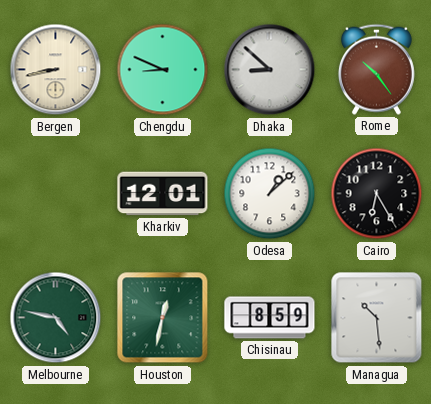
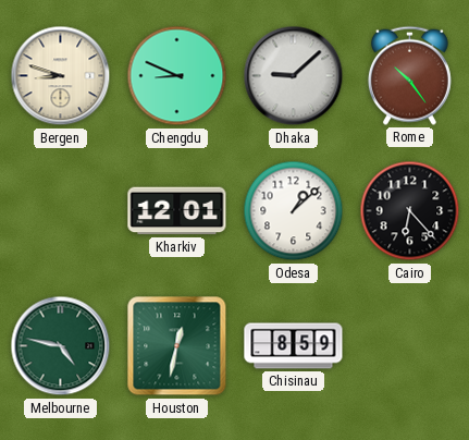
Bergen: 8:43 -> 8:48 (61, 76)
Dhaka: 8:52 -> 9:08 (294, 76)
Cairo: 6:25 -> 6:23 (410, 211)
Managua: 10:29 -> none (377, 318)
